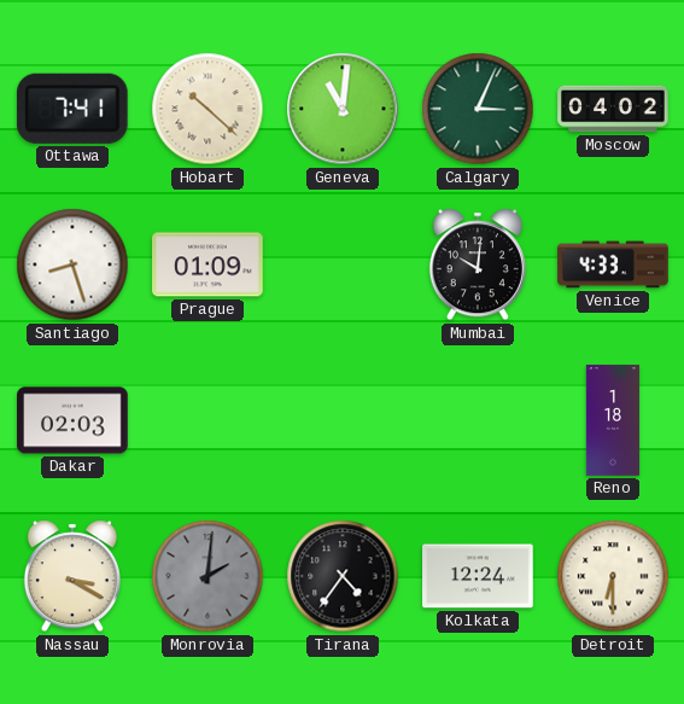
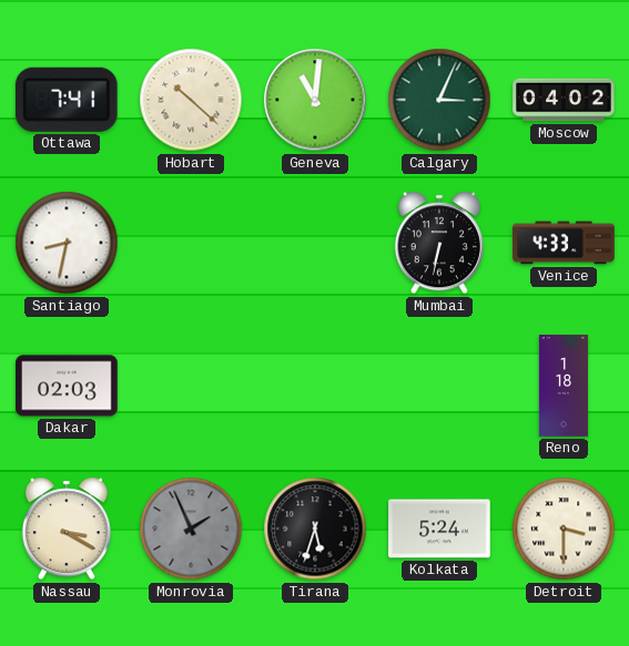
Santiago: 8:27 -> 8:32 (67, 243)
Prague: 01:09 -> none (207, 264)
Mumbai: 10:01 -> 6:32 (439, 243)
Monrovia: 2:01 -> 1:56 (191, 529)
Tirana: 4:36 -> 5:33 (315, 529)
Kolkata: 12:24 -> 5:24 (439, 529)
Detroit: 6:30 -> 3:30 (564, 529)
